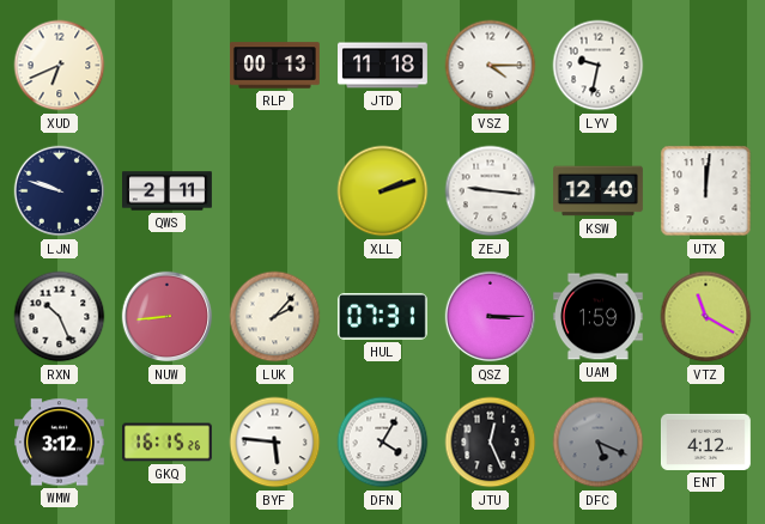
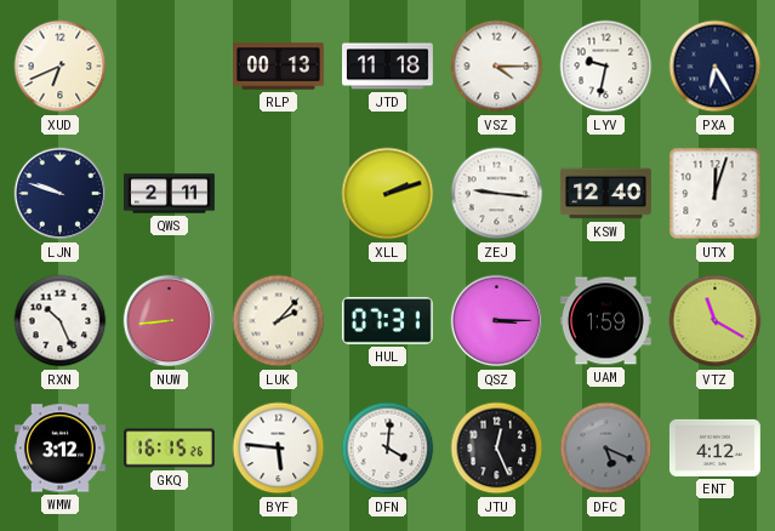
PXA: none -> 6:25 (716, 67)
UTX: 12:01 -> 12:03 (716, 194)
DFN: 4:05 -> 4:01 (388, 449)
